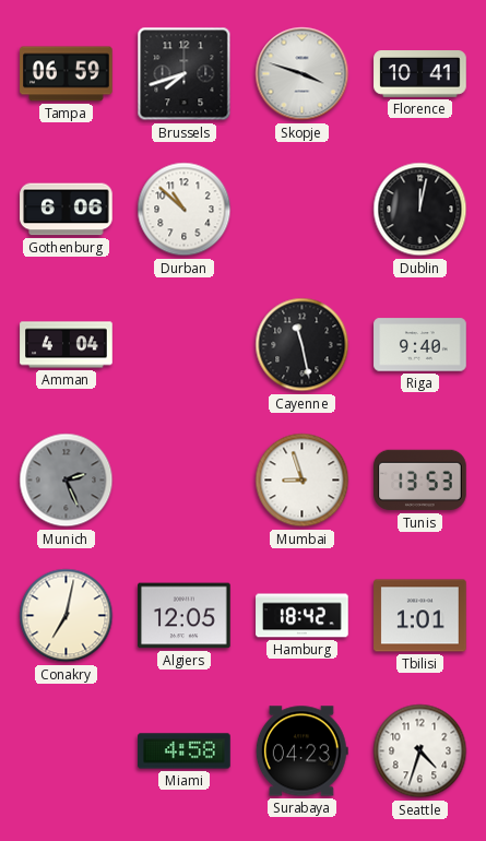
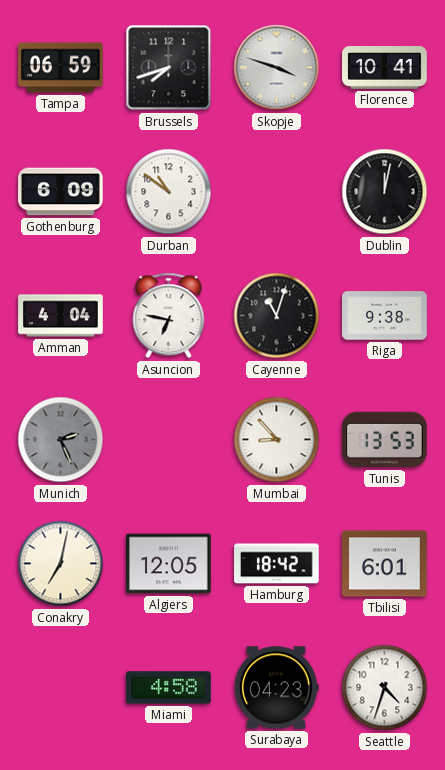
Gothenburg: 6:06 -> 6:09 (61, 192)
Durban: 10:52 -> 10:51 (169, 192)
Asuncion: none -> 6:47 (169, 316)
Cayenne: 11:28 -> 11:03 (277, 316)
Riga: 9:40 -> 9:38 (385, 316)
Mumbai: 8:57 -> 8:53 (277, 440)
Tbilisi: 1:01 -> 6:01 (385, 564)
